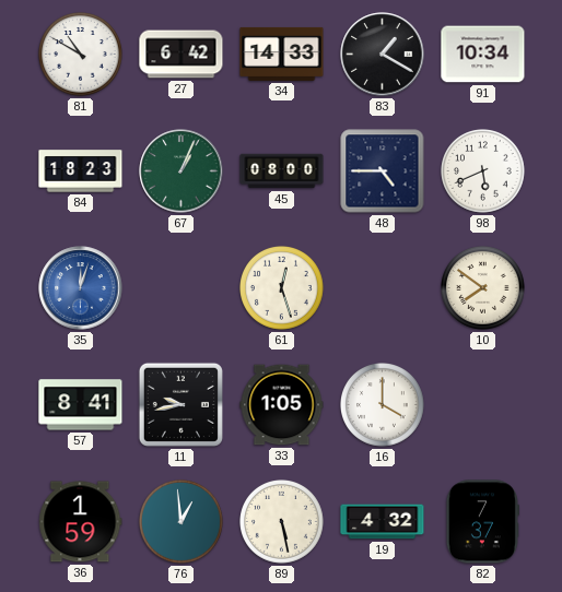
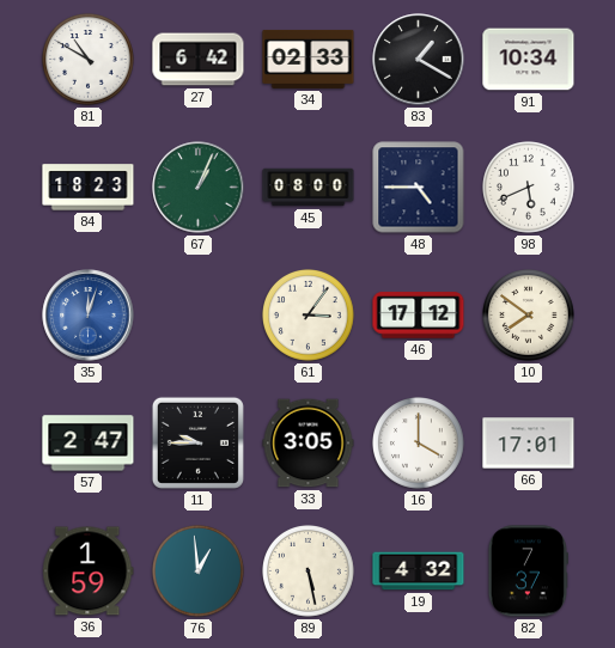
34: 14:33 -> 02:33 (309, 59)
61: 12:27 -> 3:06 (309, 316)
46: none -> 17:12 (419, 316)
57: 8:41 -> 2:47 (89, 444)
11: 9:43 -> 9:45 (197, 442)
33: 1:05 -> 3:05 (309, 444)
66: none -> 17:01 (529, 444)
